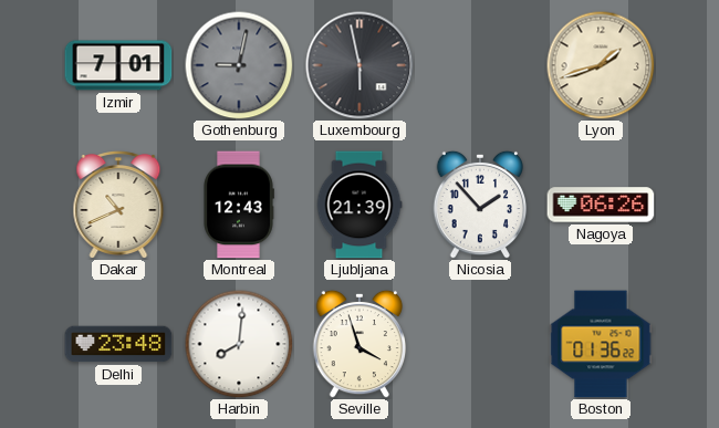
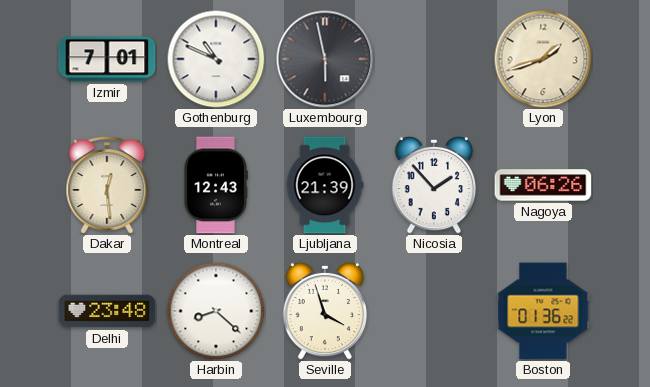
Gothenburg: 9:02 -> 10:49 (216, 59)
Gothenburg dial: grey -> white (216, 59)
Dakar: 10:41 -> 12:29 (107, 186)
Harbin: 8:01 -> 8:22 (216, 311)
